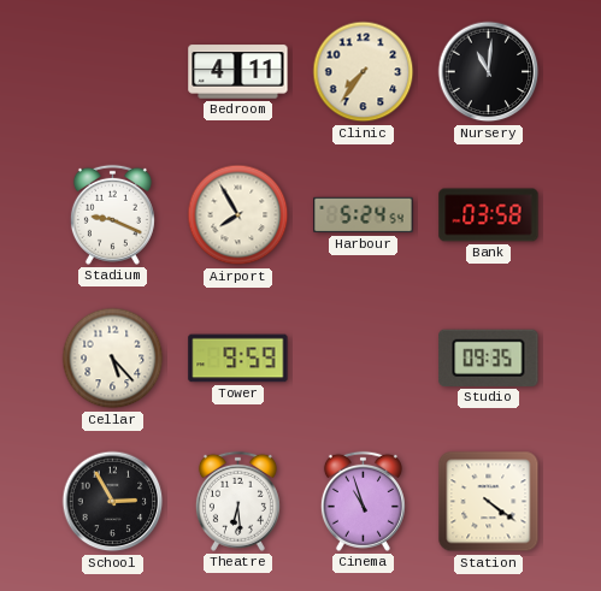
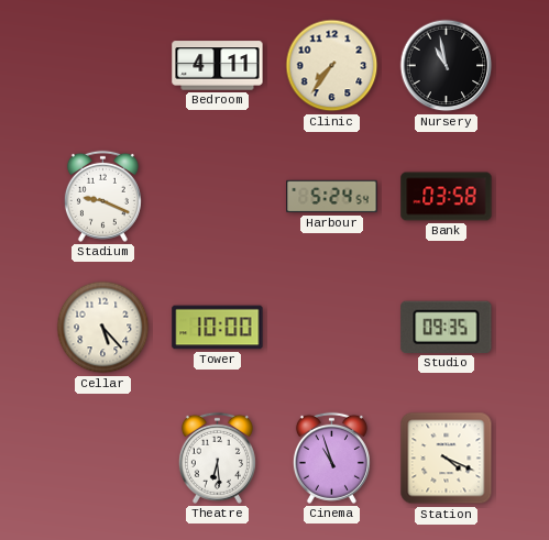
Nursery: 11:01 -> 10:58 (447, 66)
Airport: 7:55 -> none (238, 215)
Tower: 9:59 -> 10:00 (218, 328)
School: 2:55 -> none (113, 502)
Station: 4:21 -> 4:19 (447, 459)
